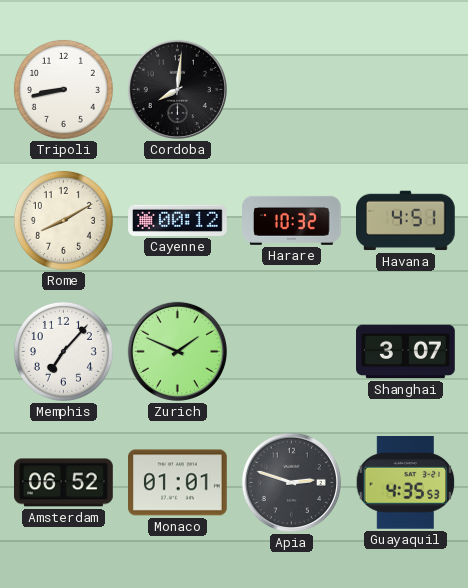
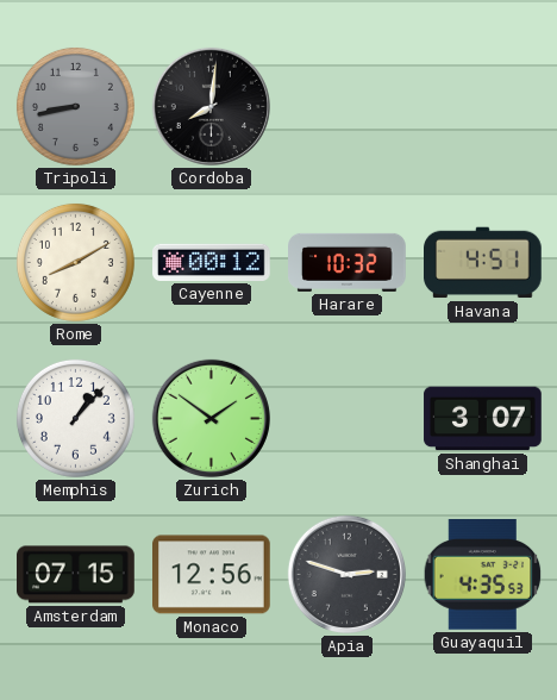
Tripoli dial: white -> grey (75, 106)
Memphis: 7:07 -> 1:07 (75, 418)
Zurich: 1:49 -> 1:51 (211, 418)
Amsterdam: 06:52 -> 07:15 (76, 575)
Monaco: 01:01 -> 12:56 (212, 575)
